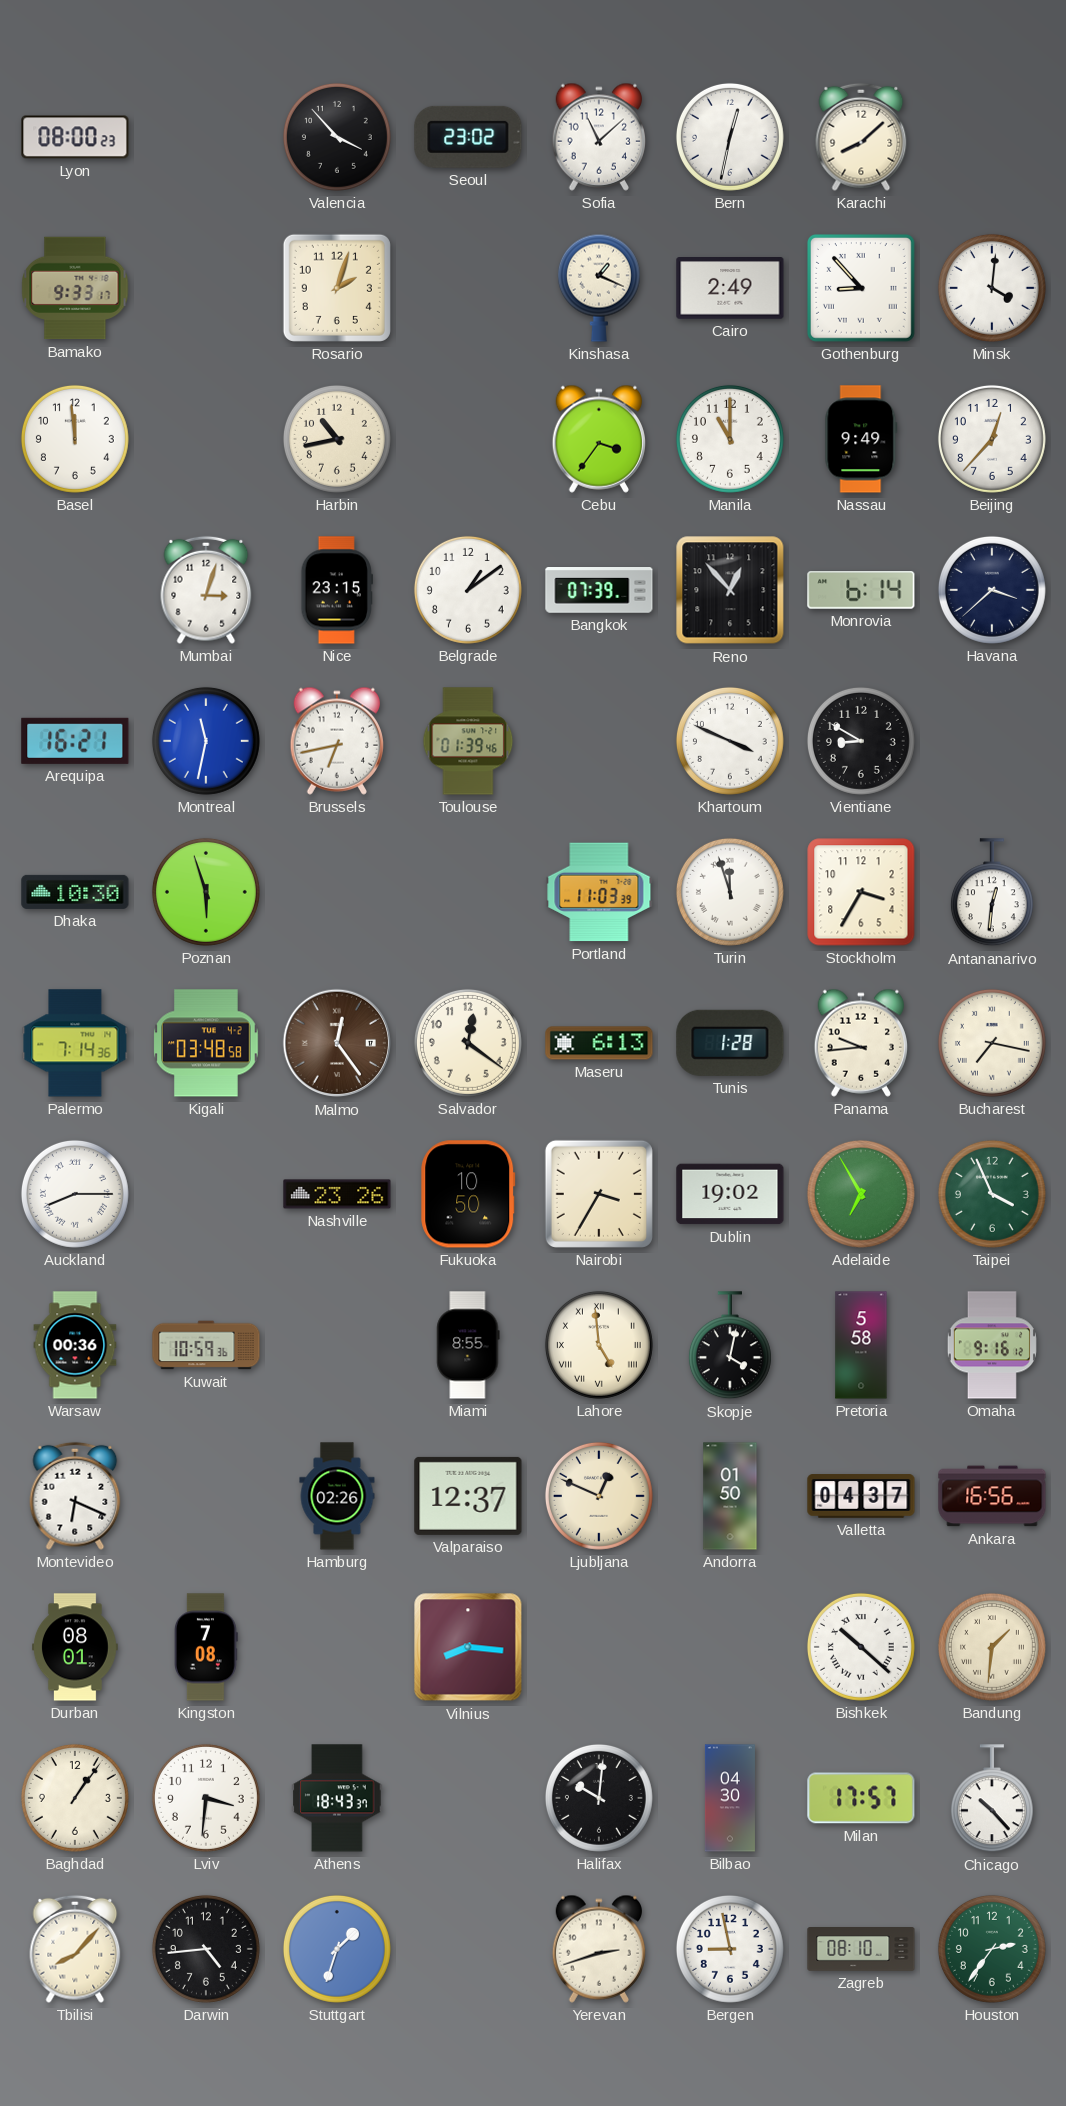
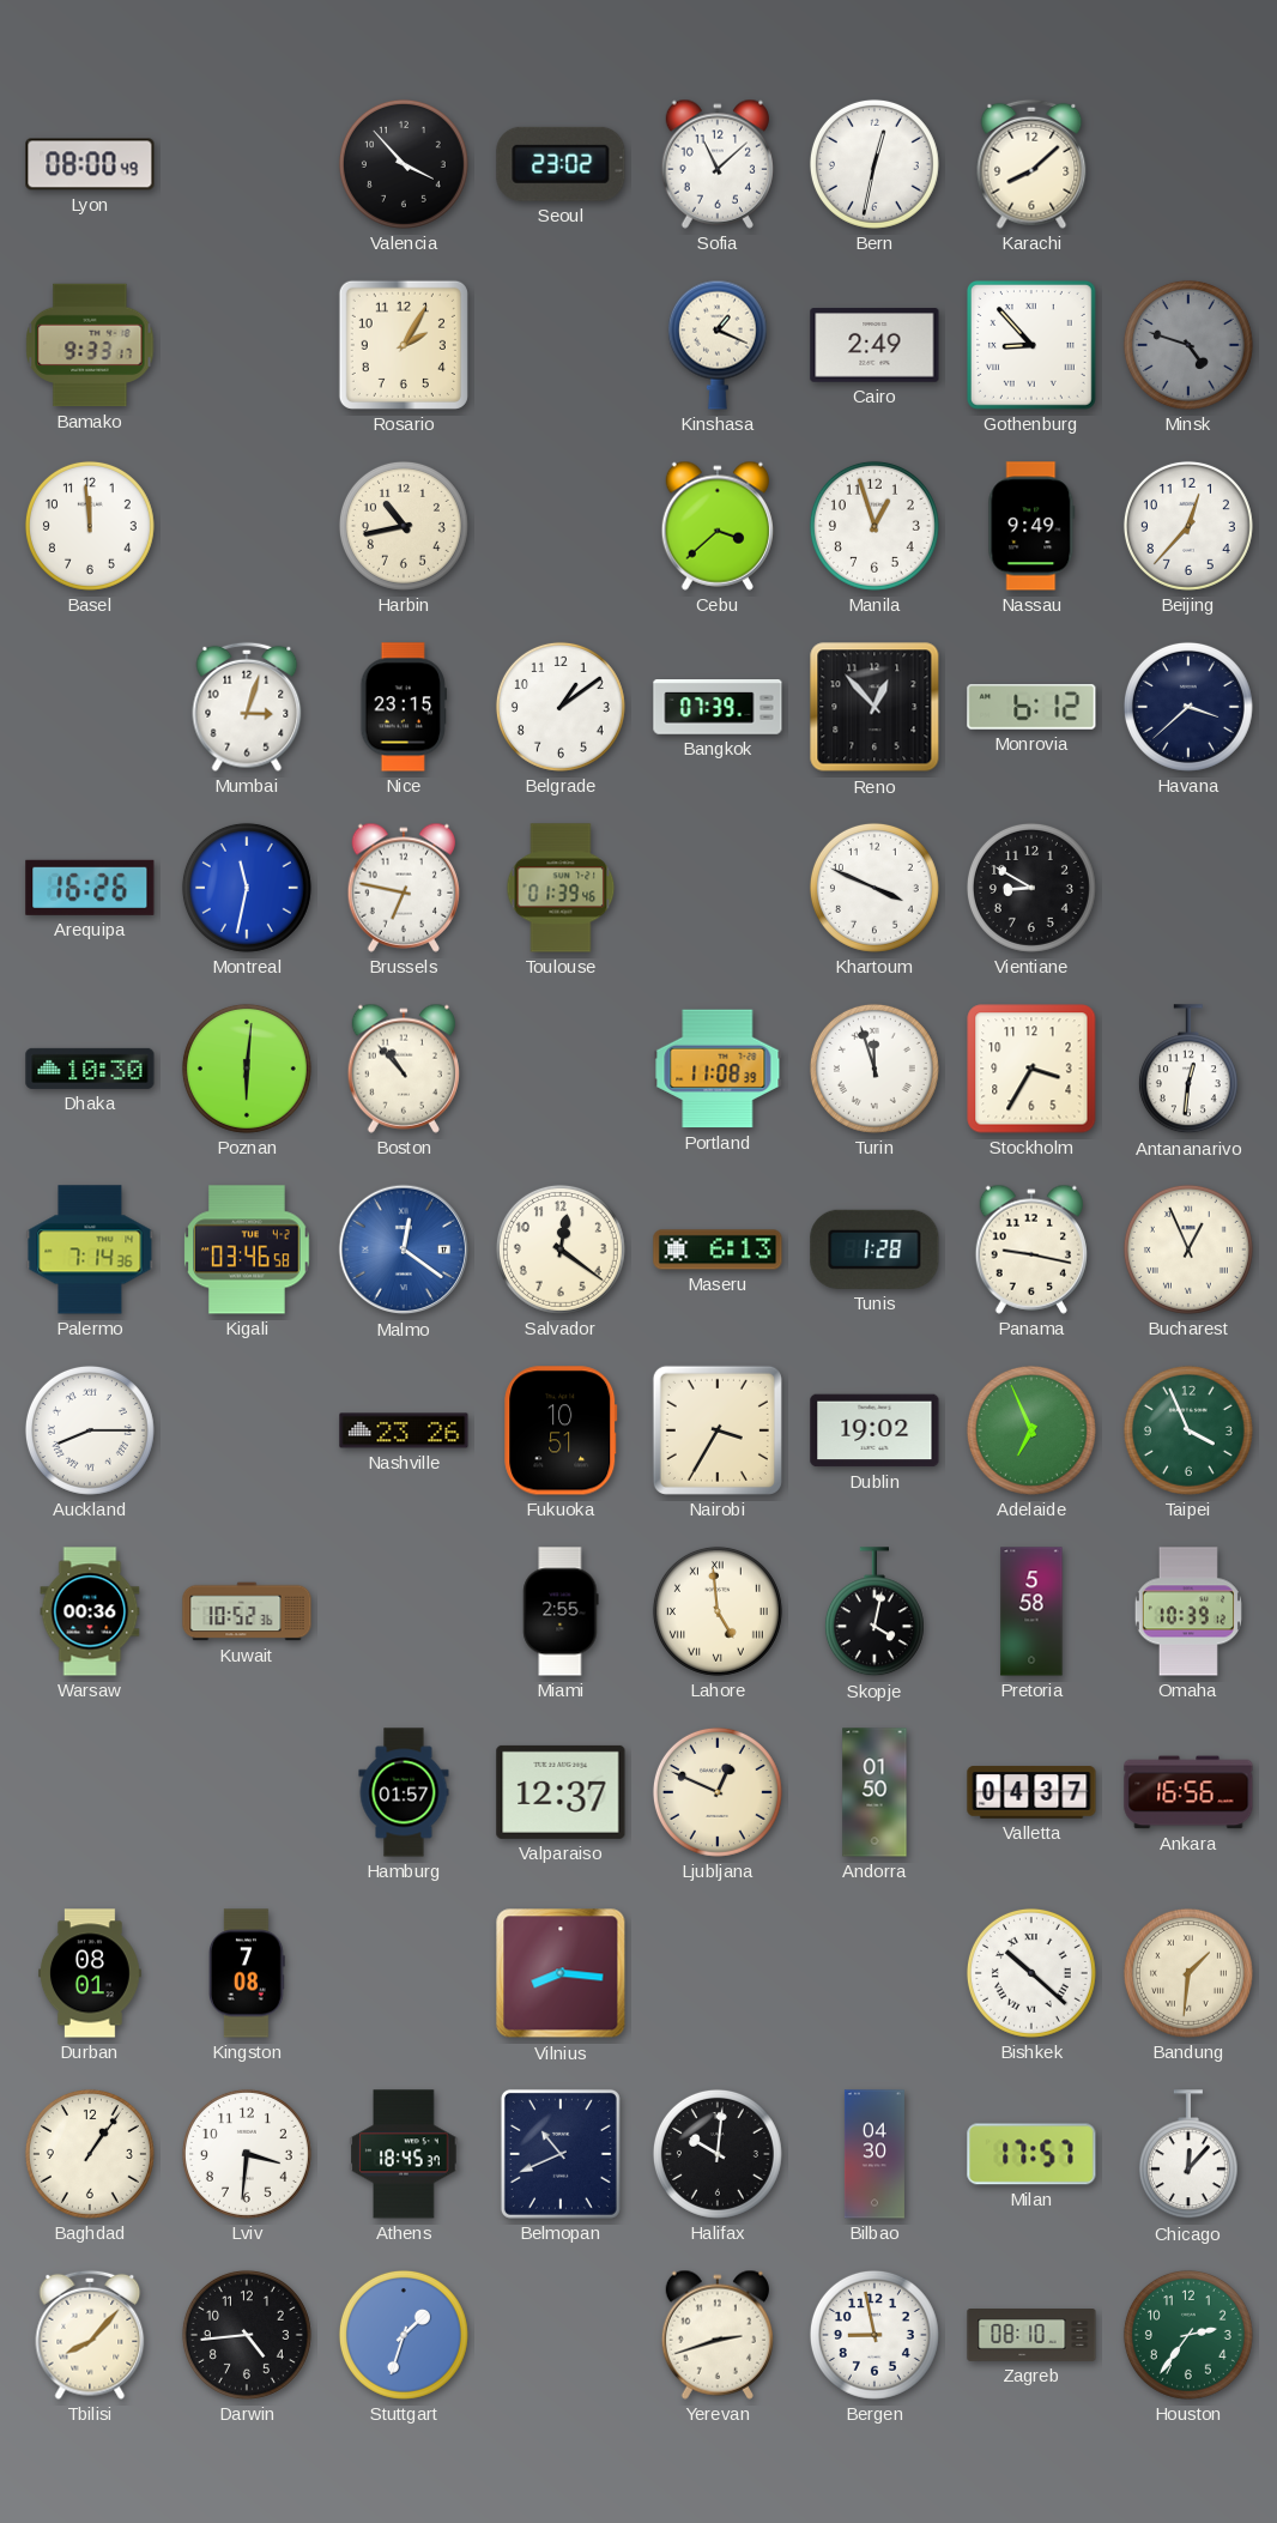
Lyon: 08:00:23 -> 08:00:49 (90, 164)
Rosario: 2:03 -> 2:05 (404, 345)
Minsk: 4:01 -> 4:48 (1188, 345)
Minsk dial: white -> grey (1188, 345)
Cebu: 3:36 -> 3:38 (716, 526)
Manila: 11:00 -> 12:57 (874, 526)
Monrovia: 6:14 -> 6:12 (1031, 708)
Arequipa: 16:21 -> 16:26 (90, 888)
Brussels: 6:43 -> 6:47 (403, 888)
Poznan: 5:57 -> 6:01 (247, 1069)
Boston: none -> 10:53 (403, 1069)
Portland: 11:03 -> 11:08 (718, 1069)
Kigali: 03:48 -> 03:46 (247, 1250)
Malmo: 12:24 -> 12:21 (404, 1250)
Malmo dial: brown -> blue (404, 1250)
Panama: 9:44 -> 9:17 (1030, 1250)
Bucharest: 7:17 -> 12:56 (1188, 1250)
Fukuoka: 10:50 -> 10:51 (561, 1430)
Adelaide: 6:55 -> 6:56 (1031, 1430)
Kuwait: 10:59 -> 10:52 (247, 1611)
Miami: 8:55 -> 2:55 (561, 1611)
Omaha: 9:16 -> 10:39 (1188, 1611)
Montevideo: 6:19 -> none (75, 1496)
Hamburg: 02:26 -> 01:57 (404, 1792)
Athens: 18:43 -> 18:45 (404, 2154)
Belmopan: none -> 10:41 (561, 2154)
Chicago: 10:23 -> 12:07 (1188, 2155)
